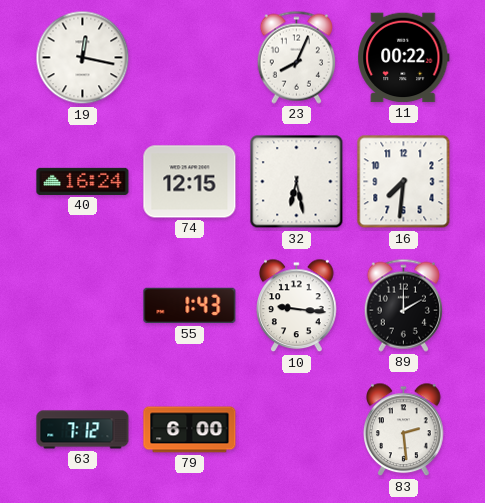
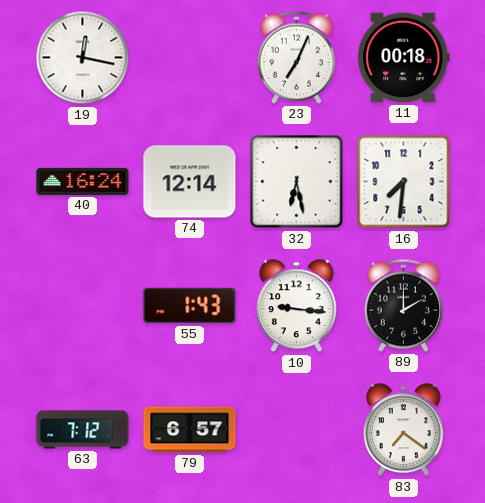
23: 8:04 -> 7:04 (296, 57)
11: 00:22 -> 00:18 (404, 58)
74: 12:15 -> 12:14 (190, 182)
79: 6:00 -> 6:57 (190, 430)
83: 2:29 -> 7:21 (404, 430)
